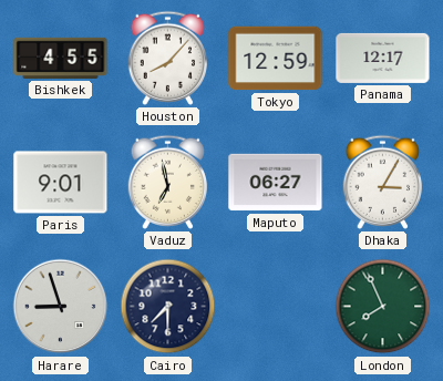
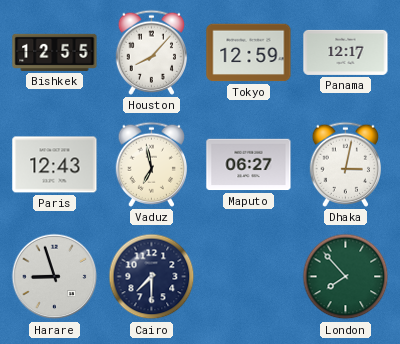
Bishkek: 4:55 -> 12:55 (55, 52)
Paris: 9:01 -> 12:43 (55, 165)
Dhaka: 3:05 -> 3:02 (345, 164)
London: 7:56 -> 7:53 (346, 277)
